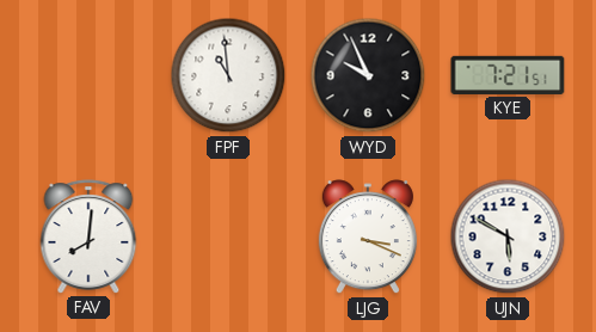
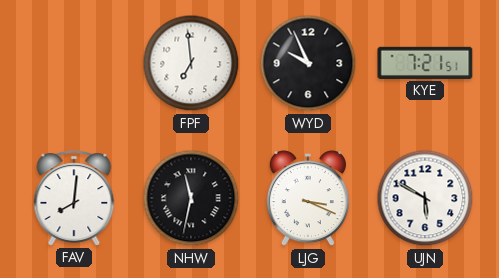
FPF: 10:59 -> 6:59 (191, 63)
NHW: none -> 11:32 (191, 198)
